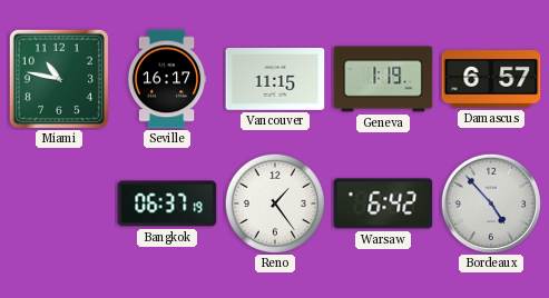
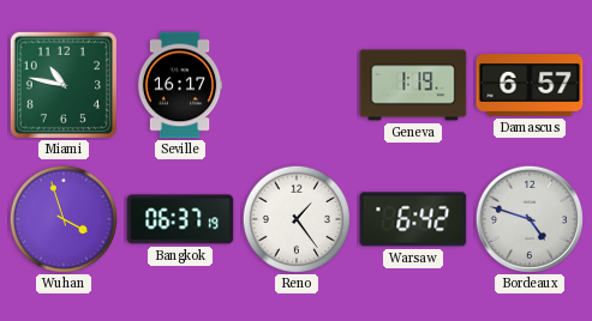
Vancouver: 11:15 -> none (275, 80)
Wuhan: none -> 3:57 (64, 219)
Bordeaux: 4:53 -> 4:48 (530, 219)
